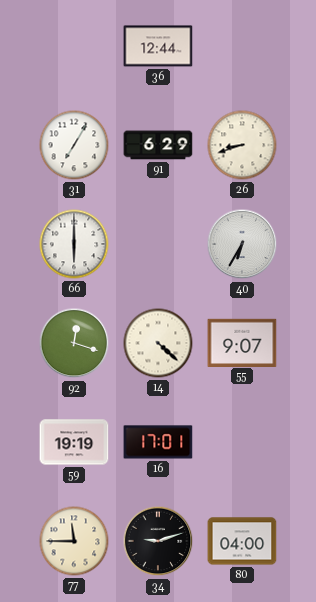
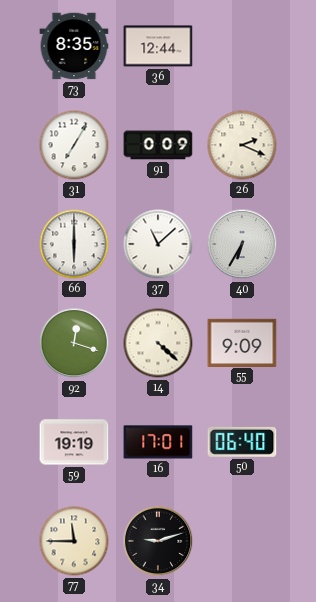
73: none -> 8:35 (74, 46)
91: 6:29 -> 0:09 (158, 145)
26: 8:42 -> 2:19 (242, 145)
37: none -> 11:08 (158, 244)
55: 9:07 -> 9:09 (242, 342)
50: none -> 06:40 (242, 442)
80: 04:00 -> none (242, 541)
